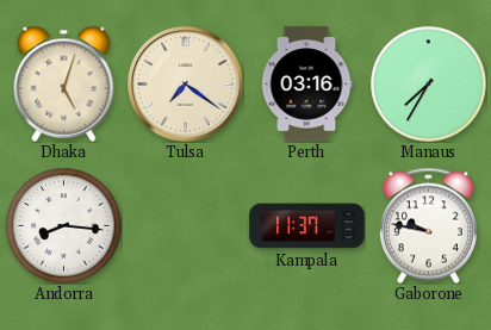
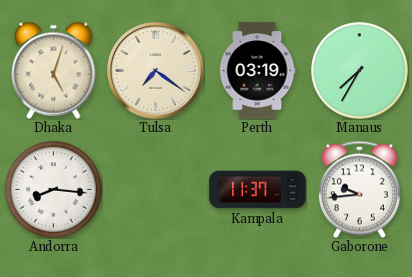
Perth: 03:16 -> 03:19 (257, 71)
Gaborone: 9:47 -> 9:44 (359, 189)
